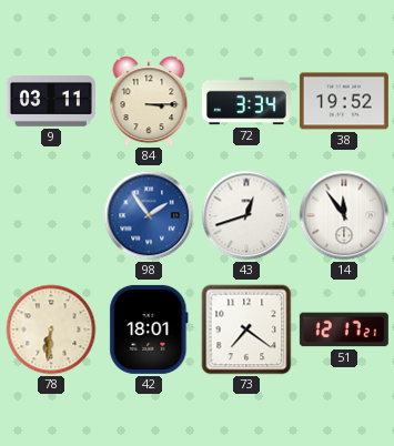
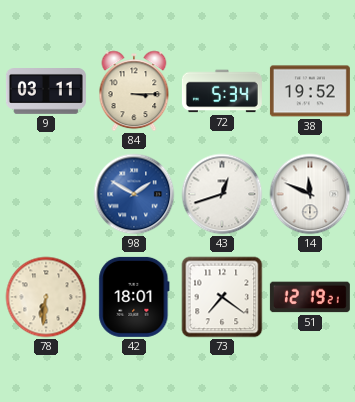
72: 3:34 -> 5:34 (222, 91)
98: 1:54 -> 1:50 (134, 194)
14: 11:54 -> 11:49 (310, 194)
51: 12:17 -> 12:19 (310, 297)
